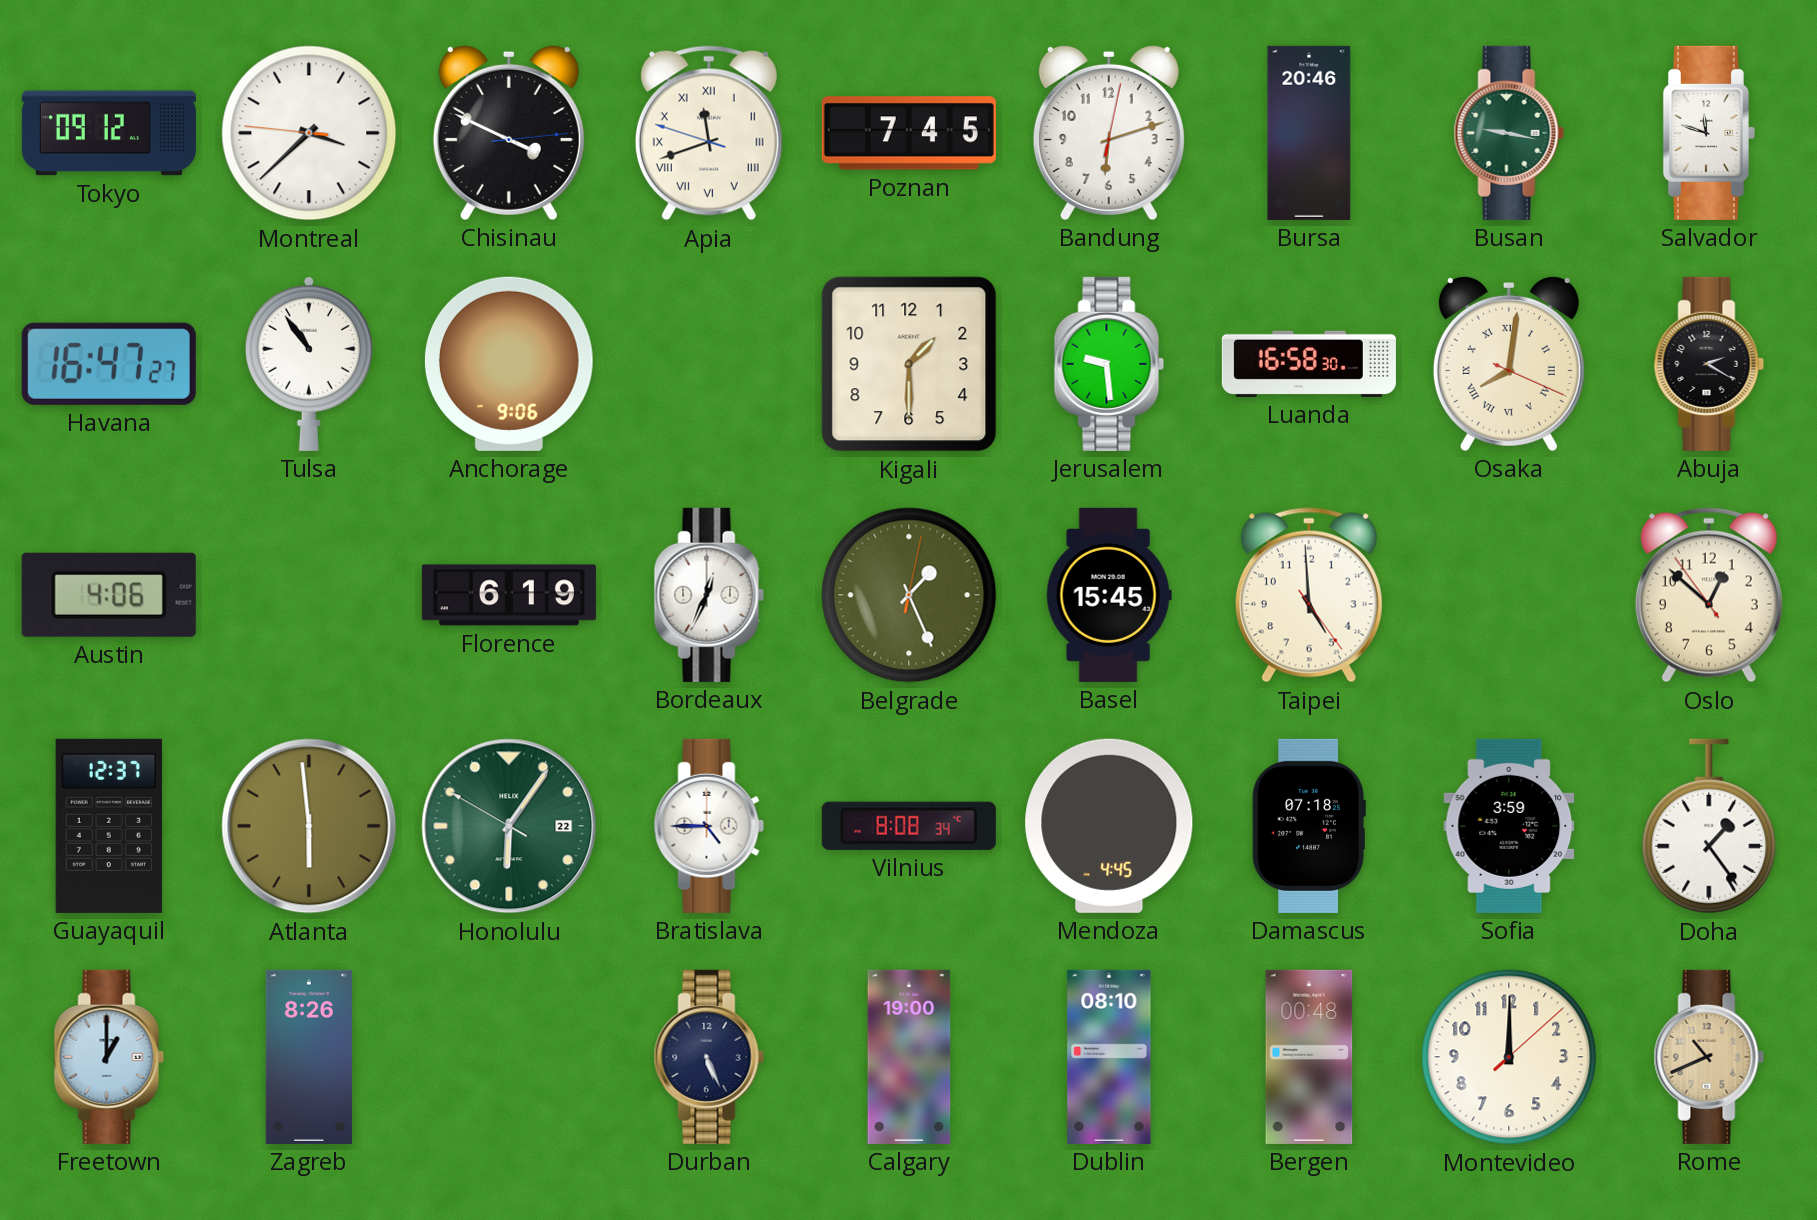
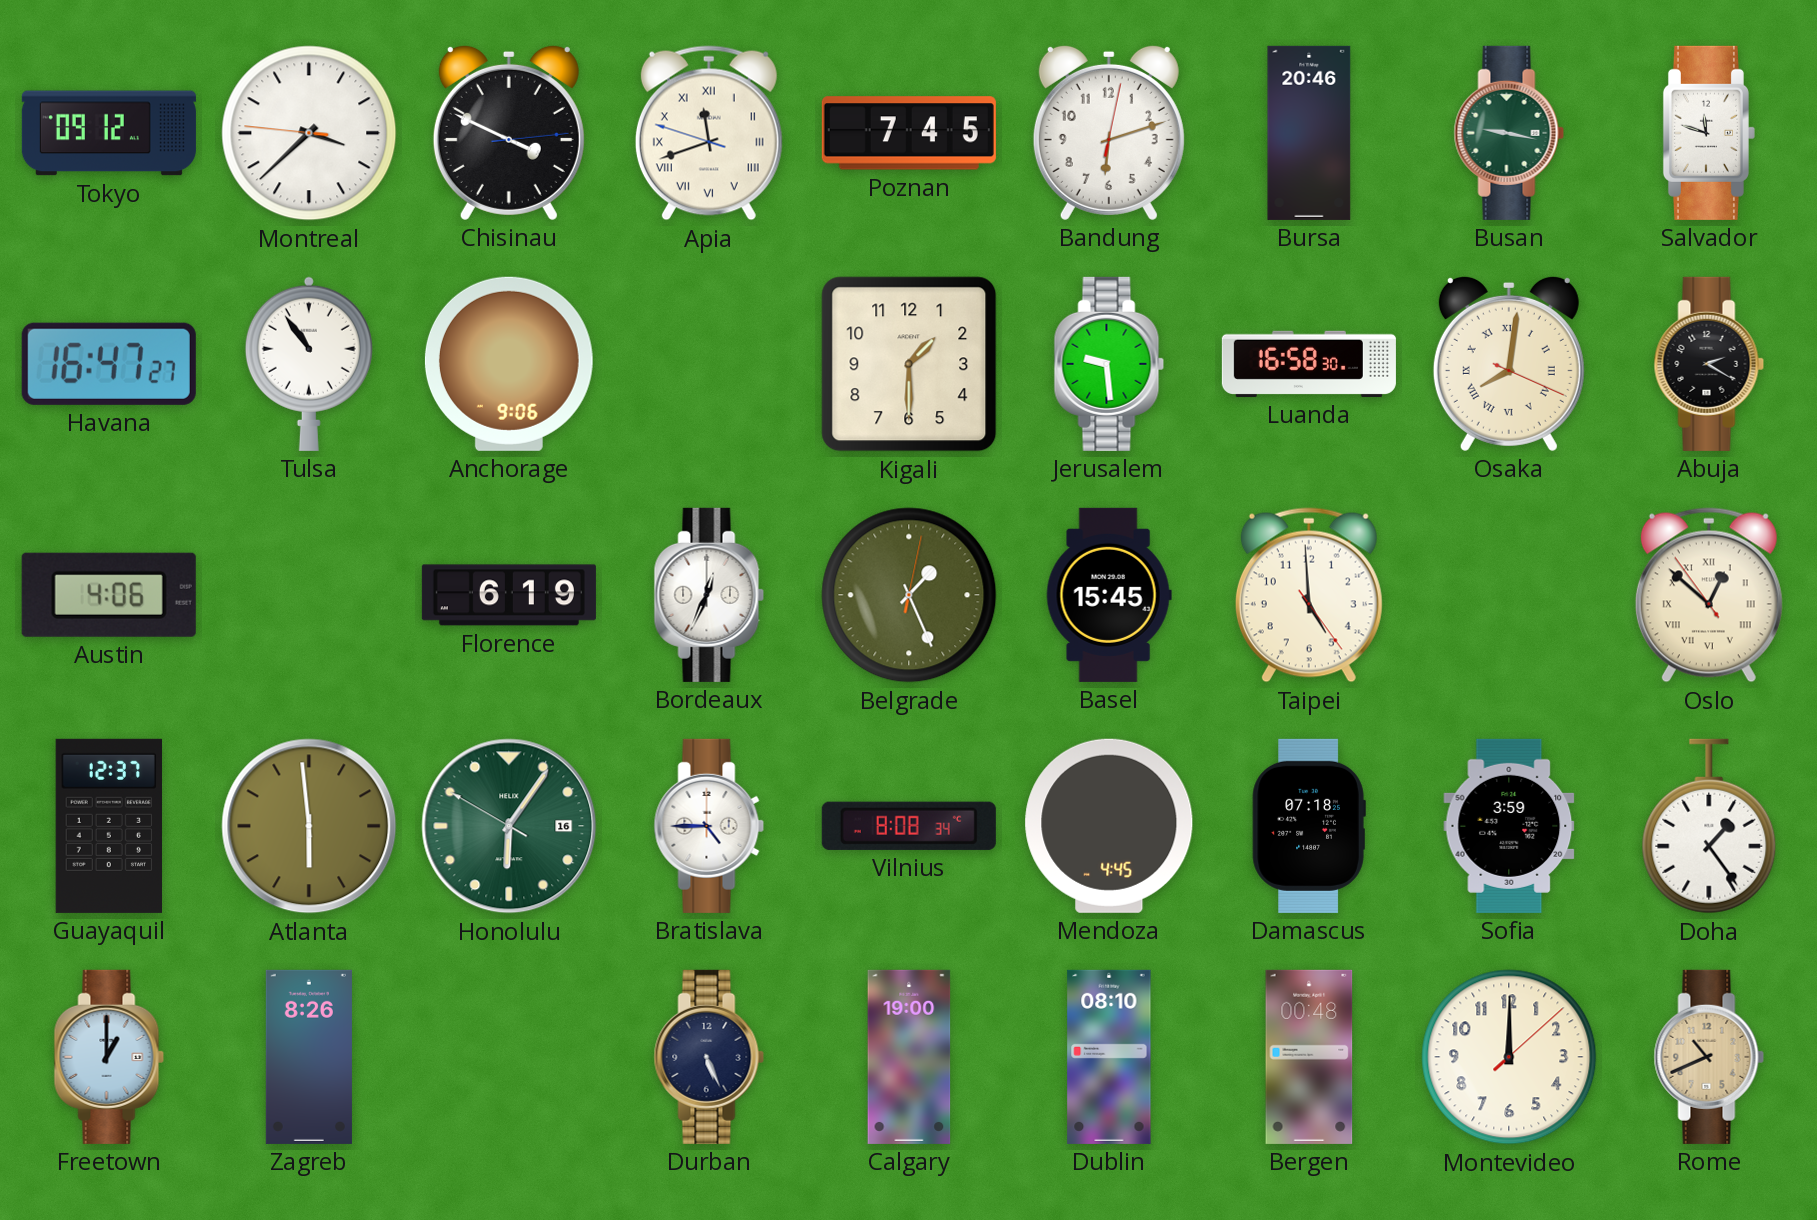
Oslo numerals: Arabic -> Roman (1709, 595)
Honolulu date: 22 -> 16 (509, 826)
